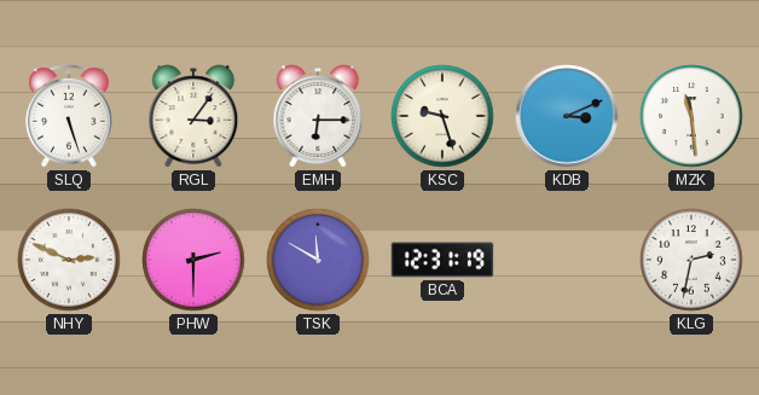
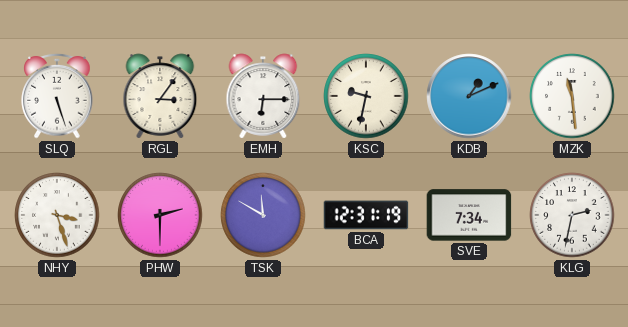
KSC: 9:27 -> 9:32 (366, 96)
KDB: 3:11 -> 1:11 (469, 96)
NHY: 2:49 -> 3:27 (57, 215)
SVE: none -> 7:34 (469, 215)
